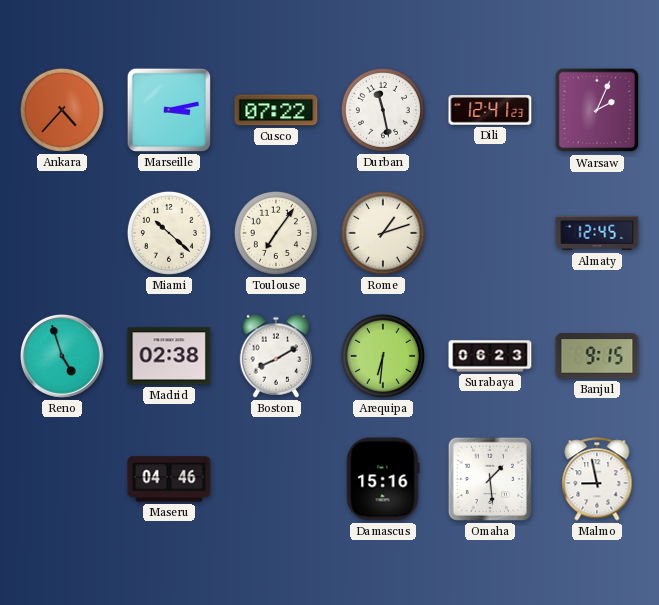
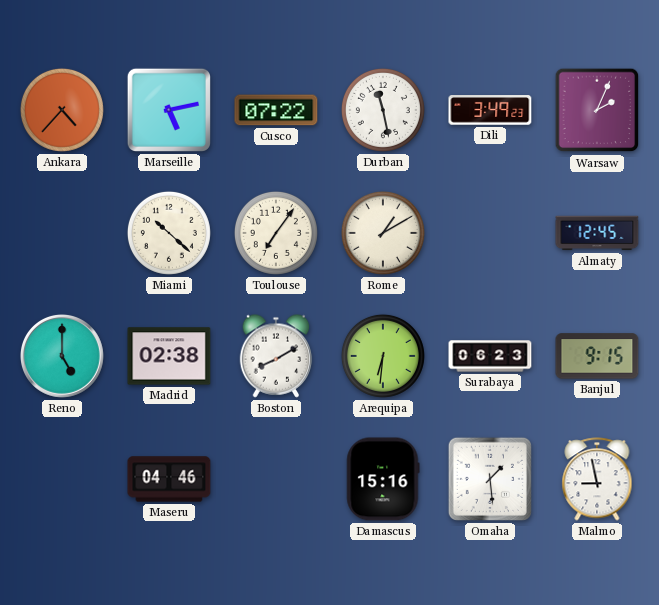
Marseille: 3:13 -> 5:13 (169, 110)
Dili: 12:41 -> 3:49 (490, 110)
Rome: 1:12 -> 1:10 (383, 233)
Reno: 4:57 -> 5:00 (63, 357)
